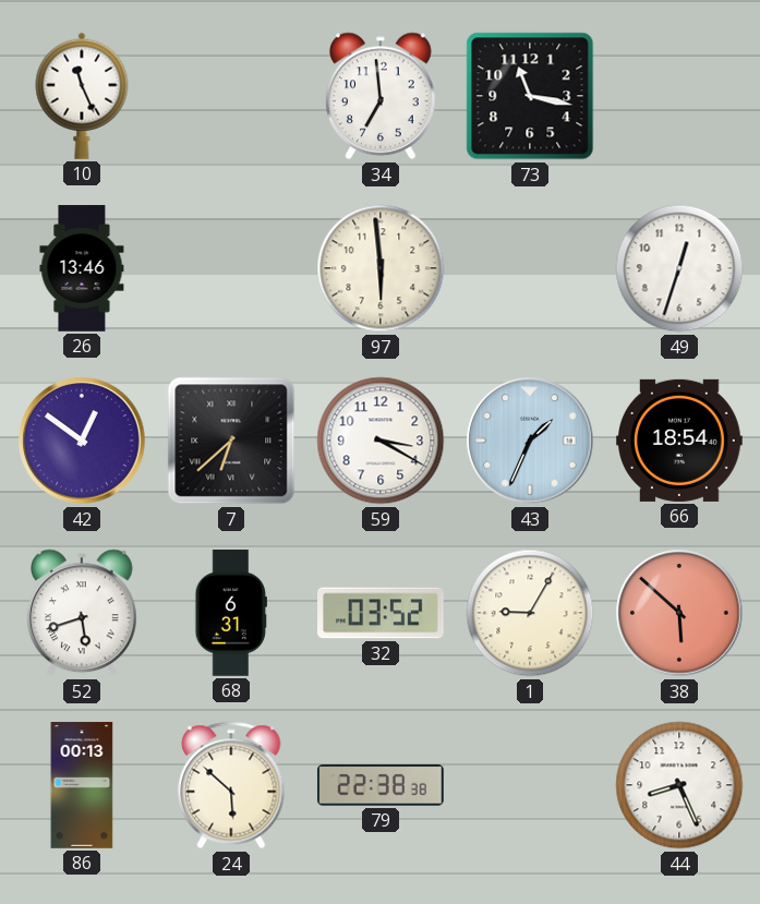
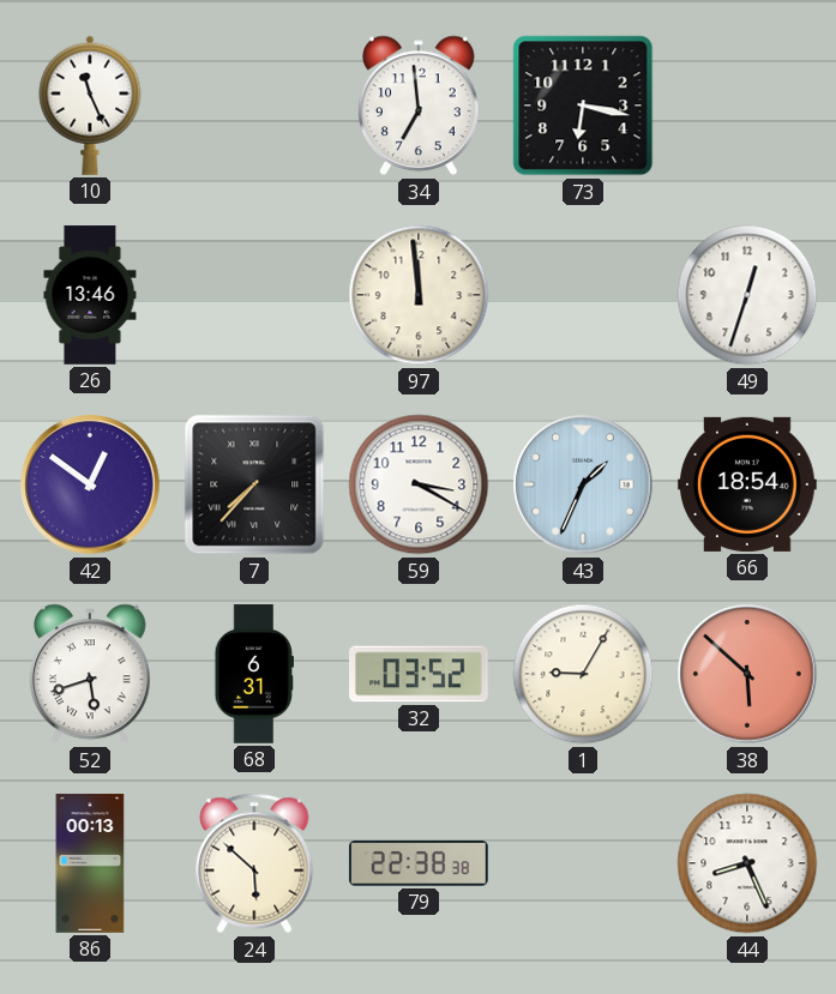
73: 11:17 -> 6:17 (583, 106)
97: 5:59 -> 11:59 (419, 295)
7: 6:38 -> 7:37 (254, 484)
